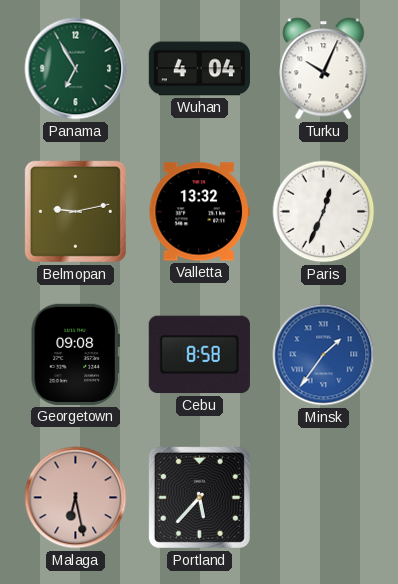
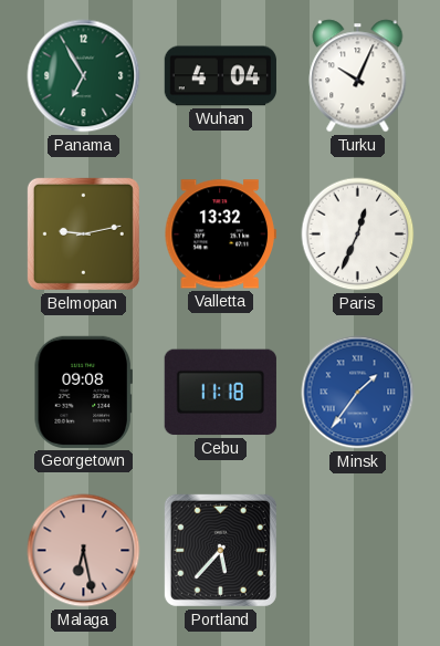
Cebu: 8:58 -> 11:18 (220, 393)
